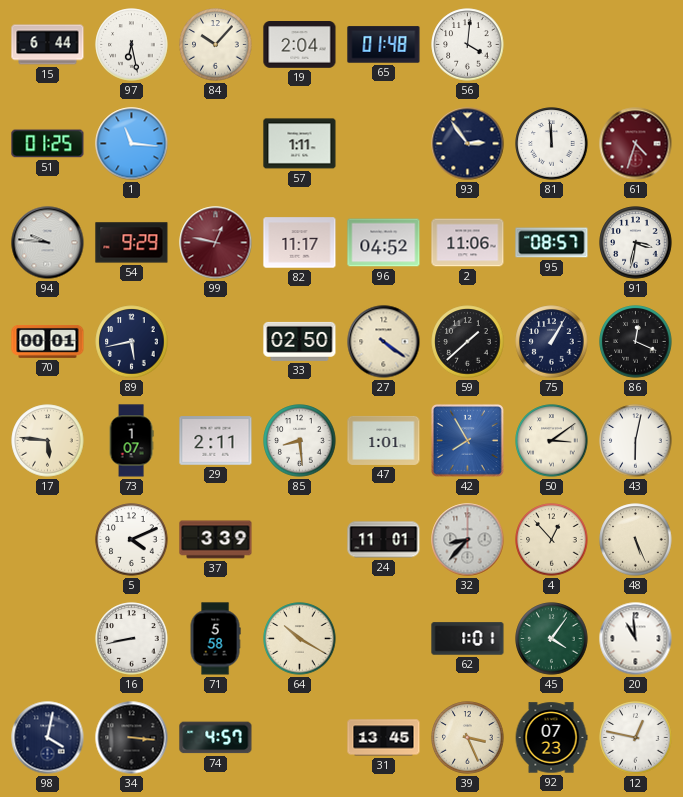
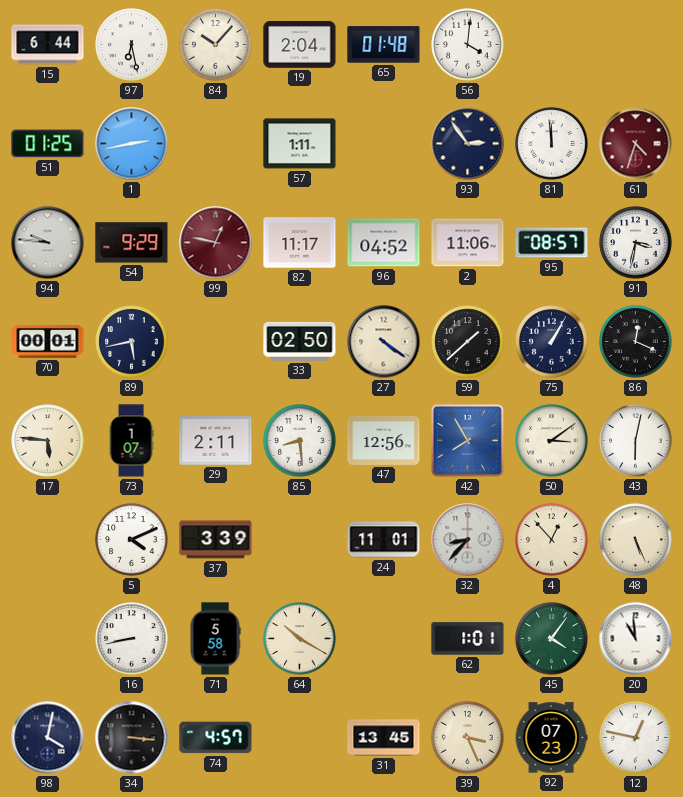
1: 11:16 -> 2:43 (132, 144)
47: 1:01 -> 12:56 (384, 440)
